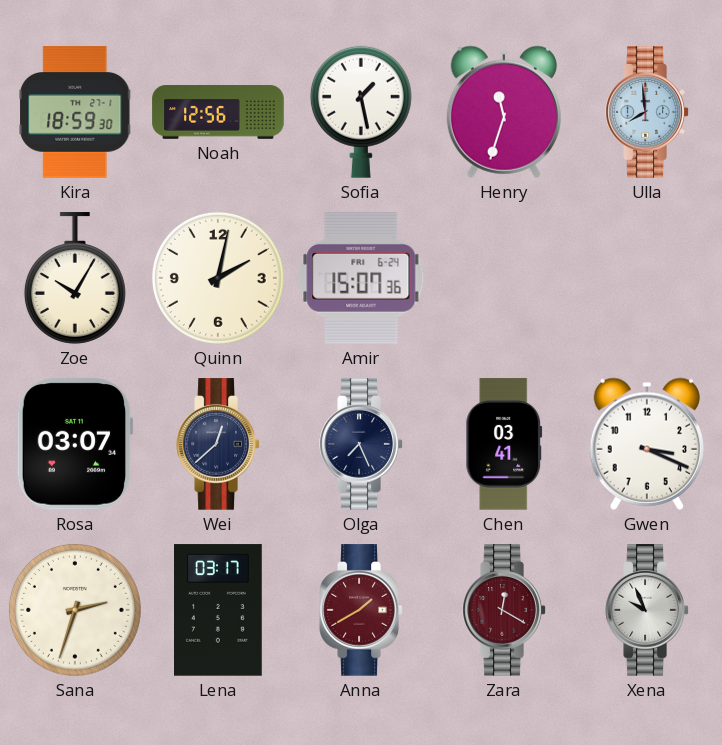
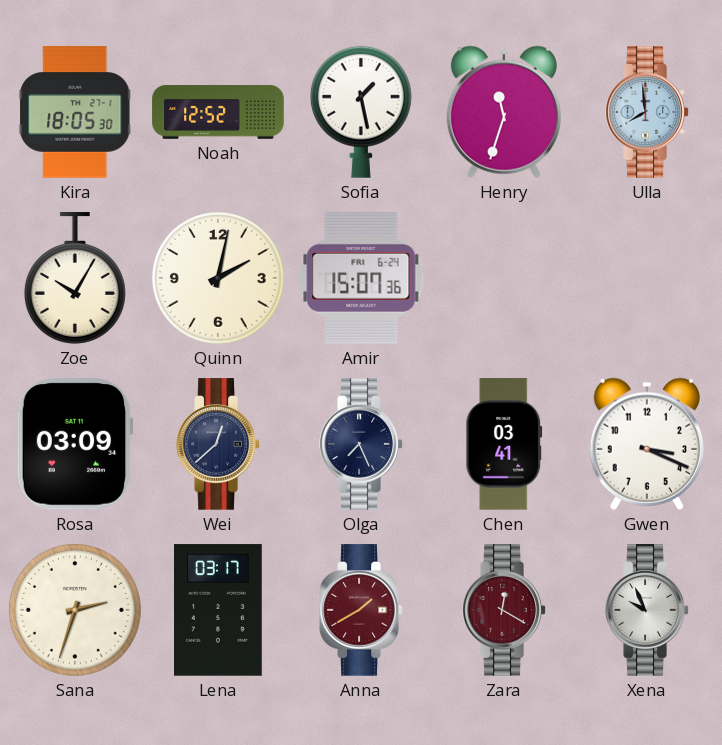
Kira: 18:59 -> 18:05 (75, 112)
Noah: 12:56 -> 12:52 (218, 112)
Rosa: 03:07 -> 03:09 (75, 445)
